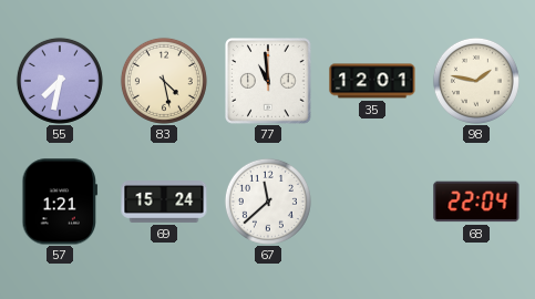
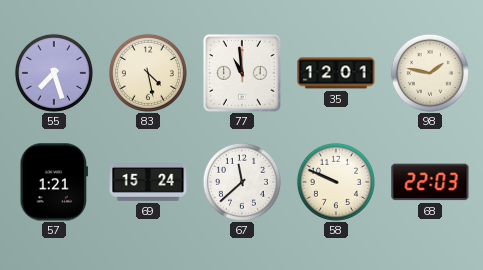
55: 7:32 -> 7:27 (54, 73)
58: none -> 9:49 (336, 182)
68: 22:04 -> 22:03 (430, 182)
